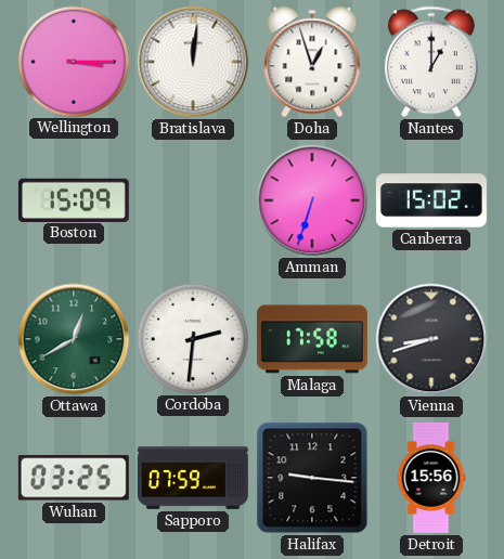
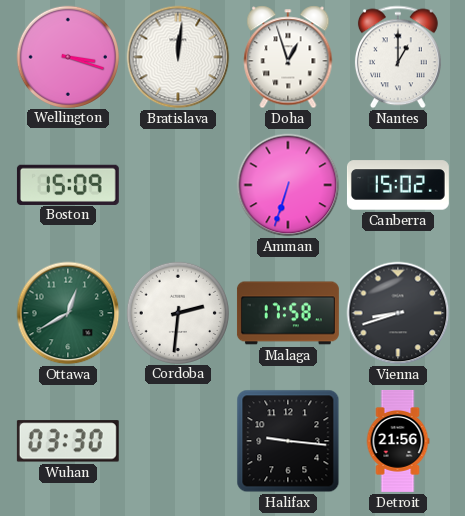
Wellington: 3:15 -> 3:18 (67, 56)
Wuhan: 03:25 -> 03:30 (68, 441)
Sapporo: 07:59 -> none (193, 478)
Detroit: 15:56 -> 21:56 (398, 441)
